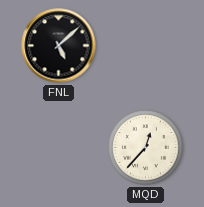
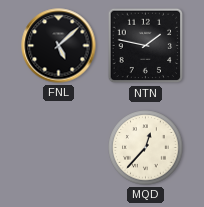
NTN: none -> 1:47 (146, 46)
